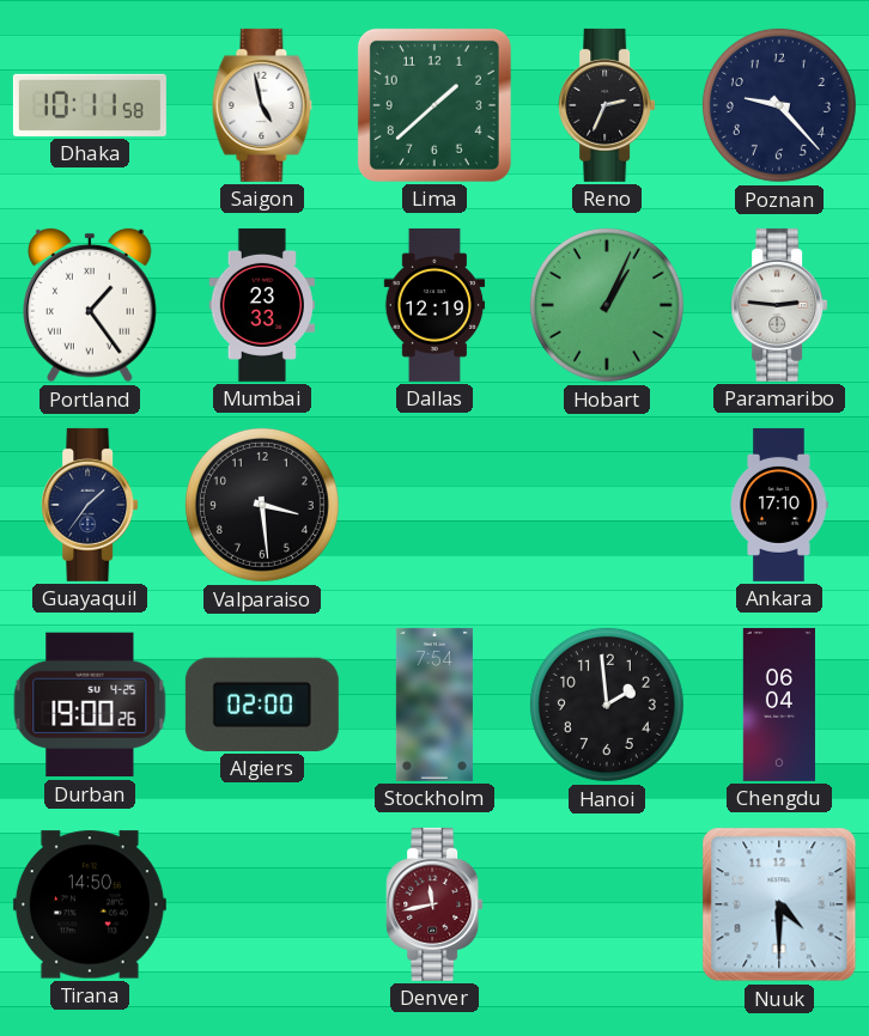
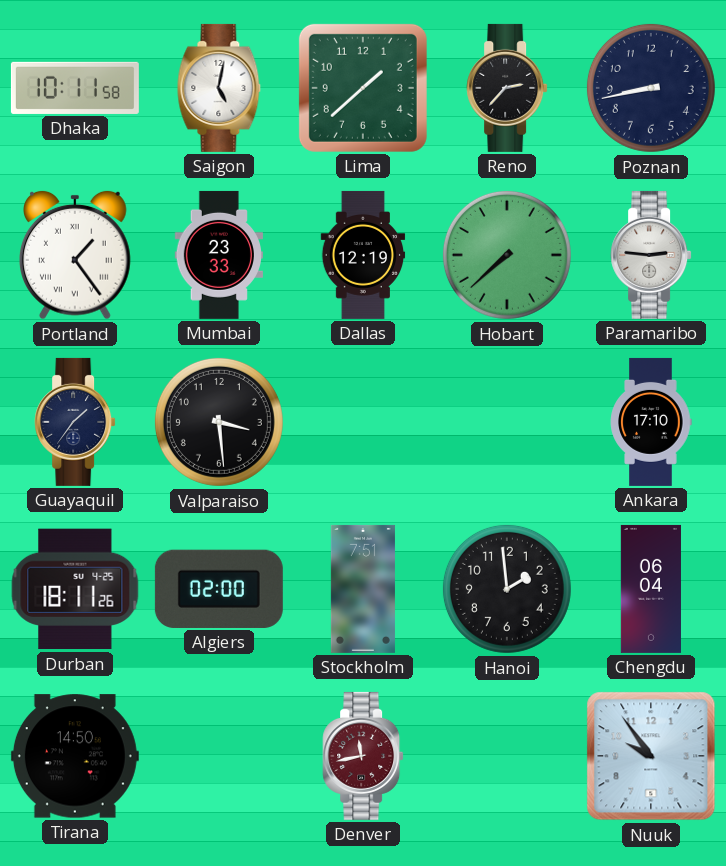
Saigon: 4:58 -> 5:02 (219, 88)
Reno: 2:34 -> 2:37 (507, 88)
Poznan: 9:23 -> 8:43 (651, 88)
Hobart: 1:04 -> 7:38 (507, 255)
Durban: 19:00 -> 18:11 (75, 589)
Stockholm: 7:54 -> 7:51 (363, 589)
Nuuk: 4:30 -> 9:54 (651, 756)
